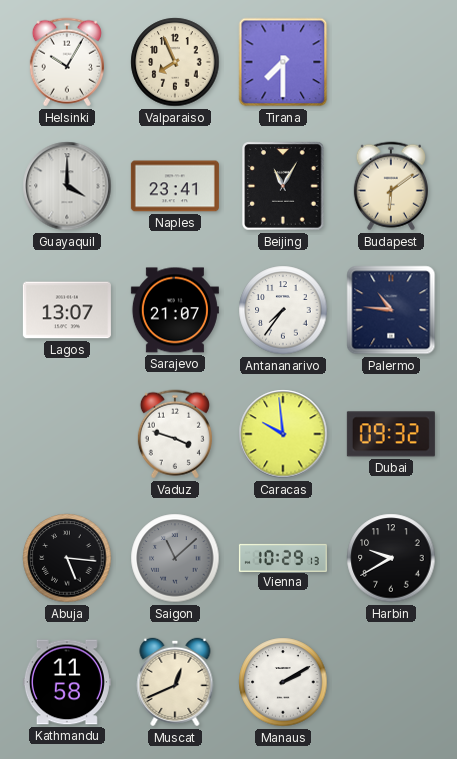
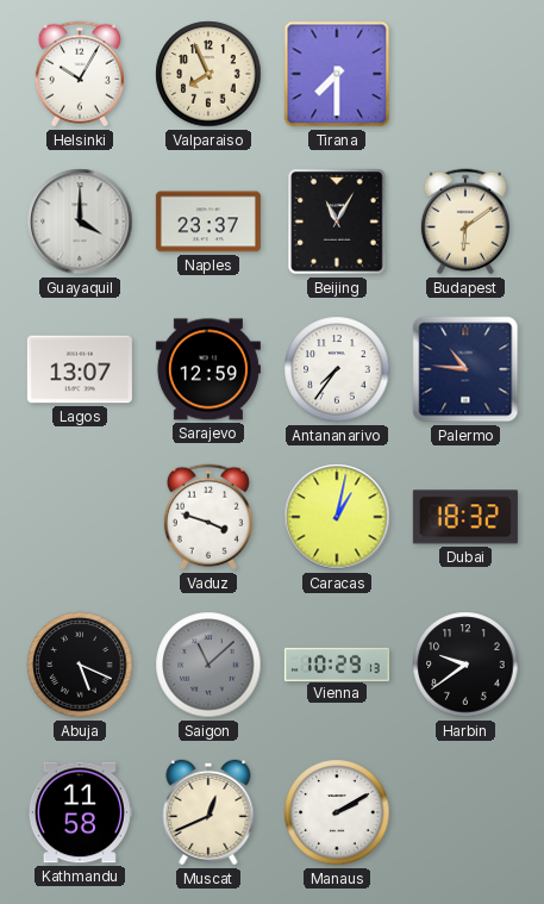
Naples: 23:41 -> 23:37 (208, 222)
Sarajevo: 21:07 -> 12:59 (208, 369)
Caracas: 9:59 -> 1:02 (337, 517)
Dubai: 09:32 -> 18:32 (465, 517)
Abuja: 5:16 -> 5:19 (80, 665)
Harbin: 9:40 -> 9:39 (465, 665)
